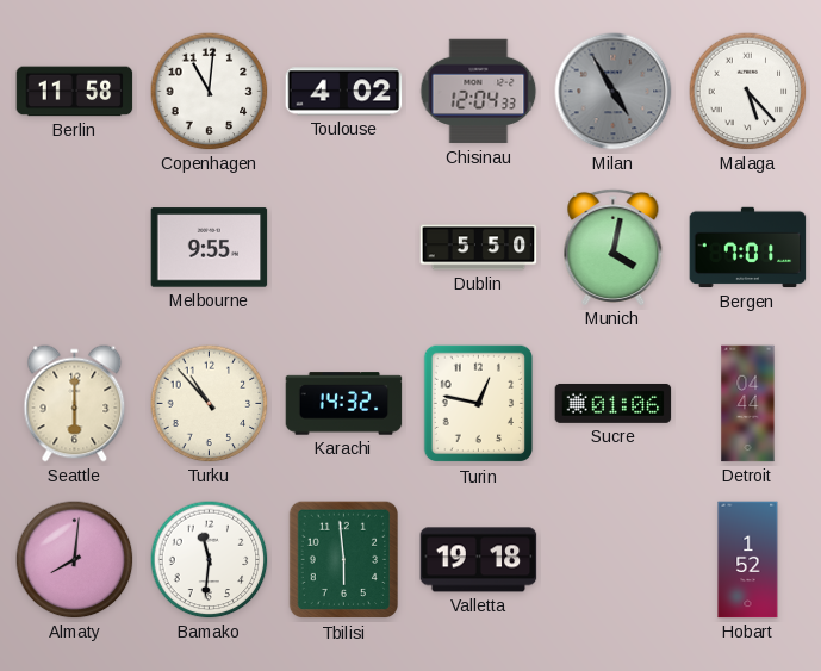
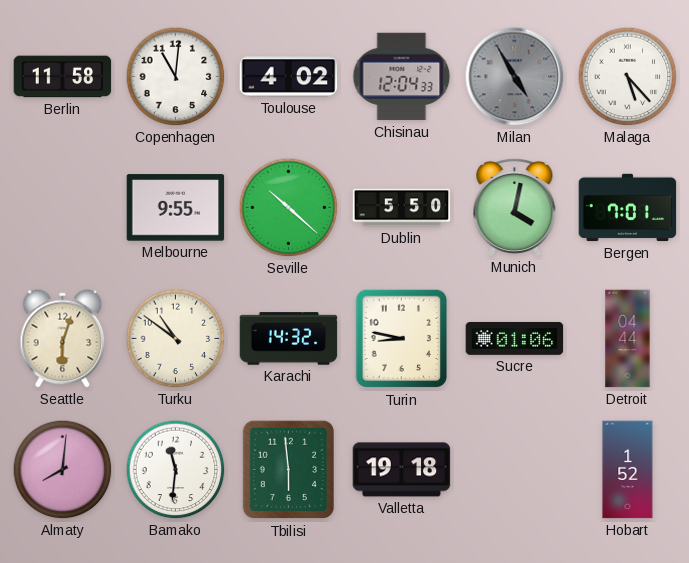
Seville: none -> 10:22 (289, 208)
Seattle: 6:00 -> 6:03 (63, 339)
Turku: 10:53 -> 10:51 (176, 339)
Turin: 12:47 -> 8:47 (401, 339)
